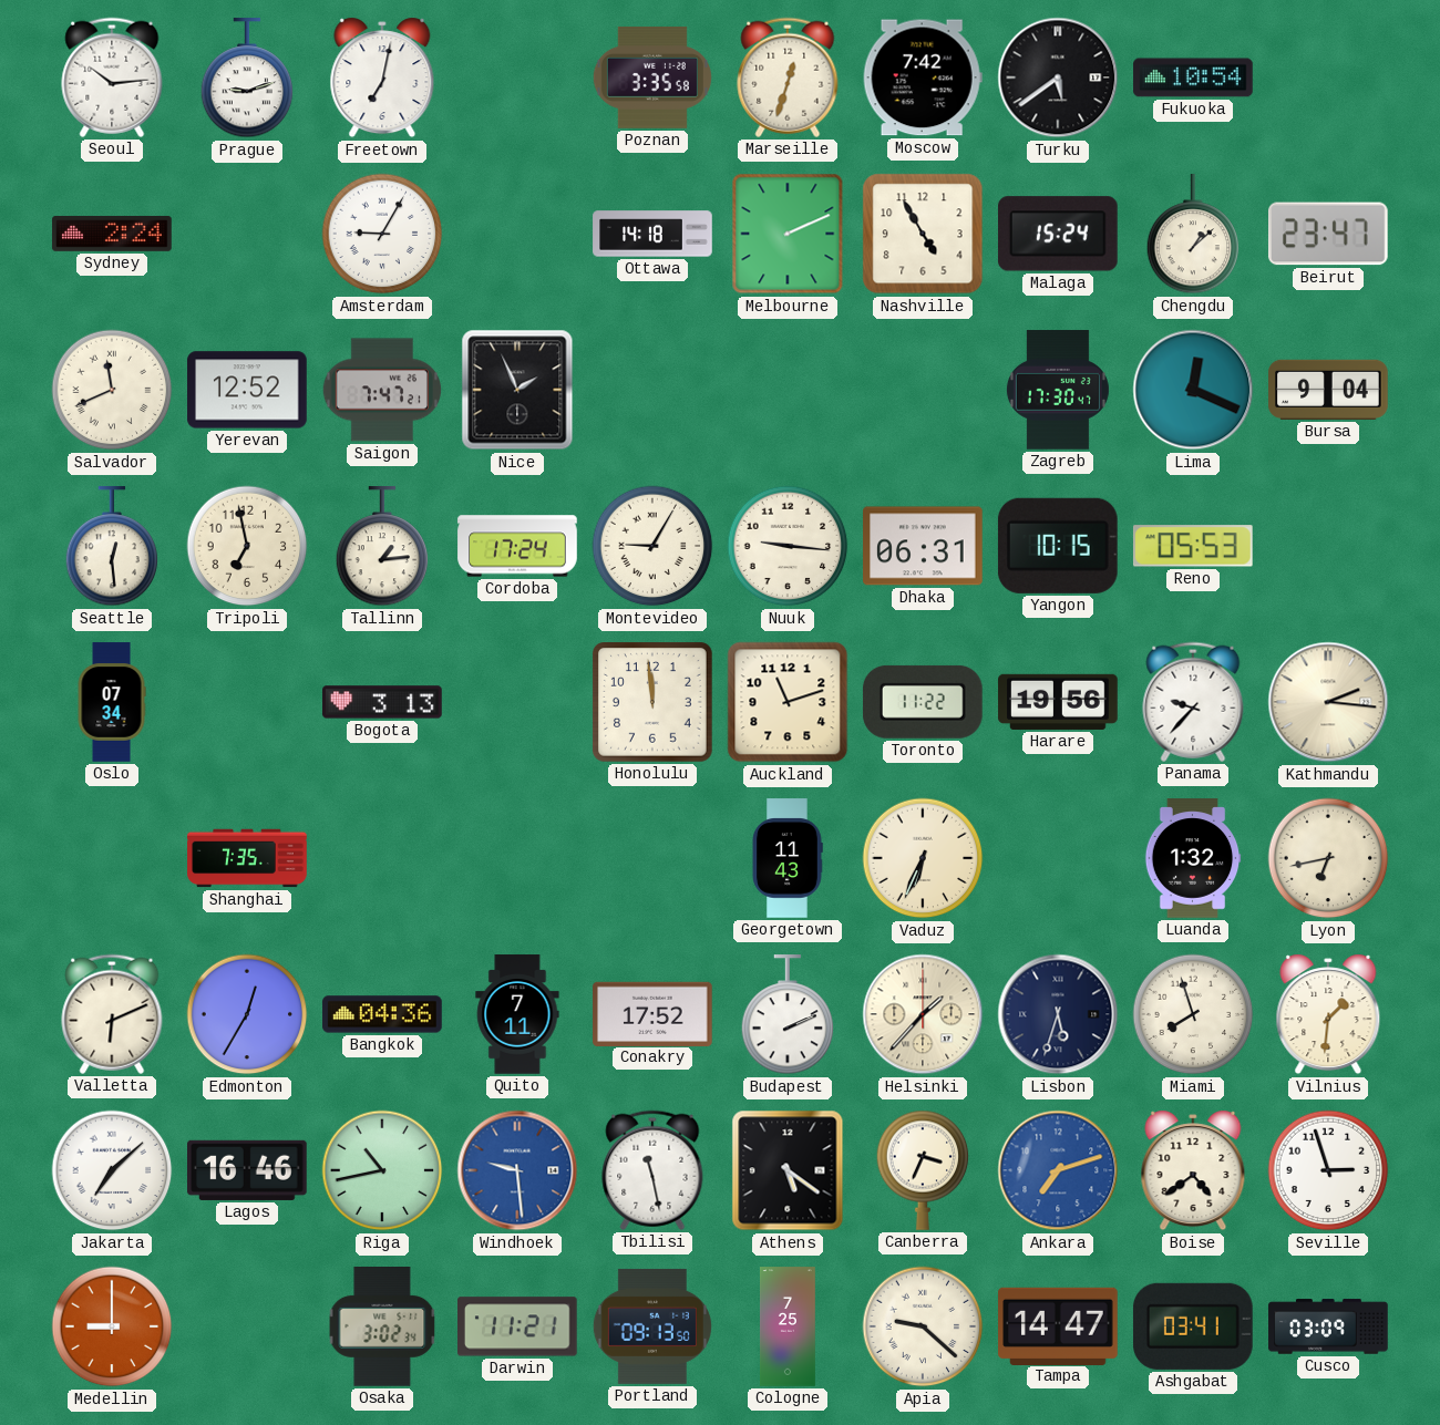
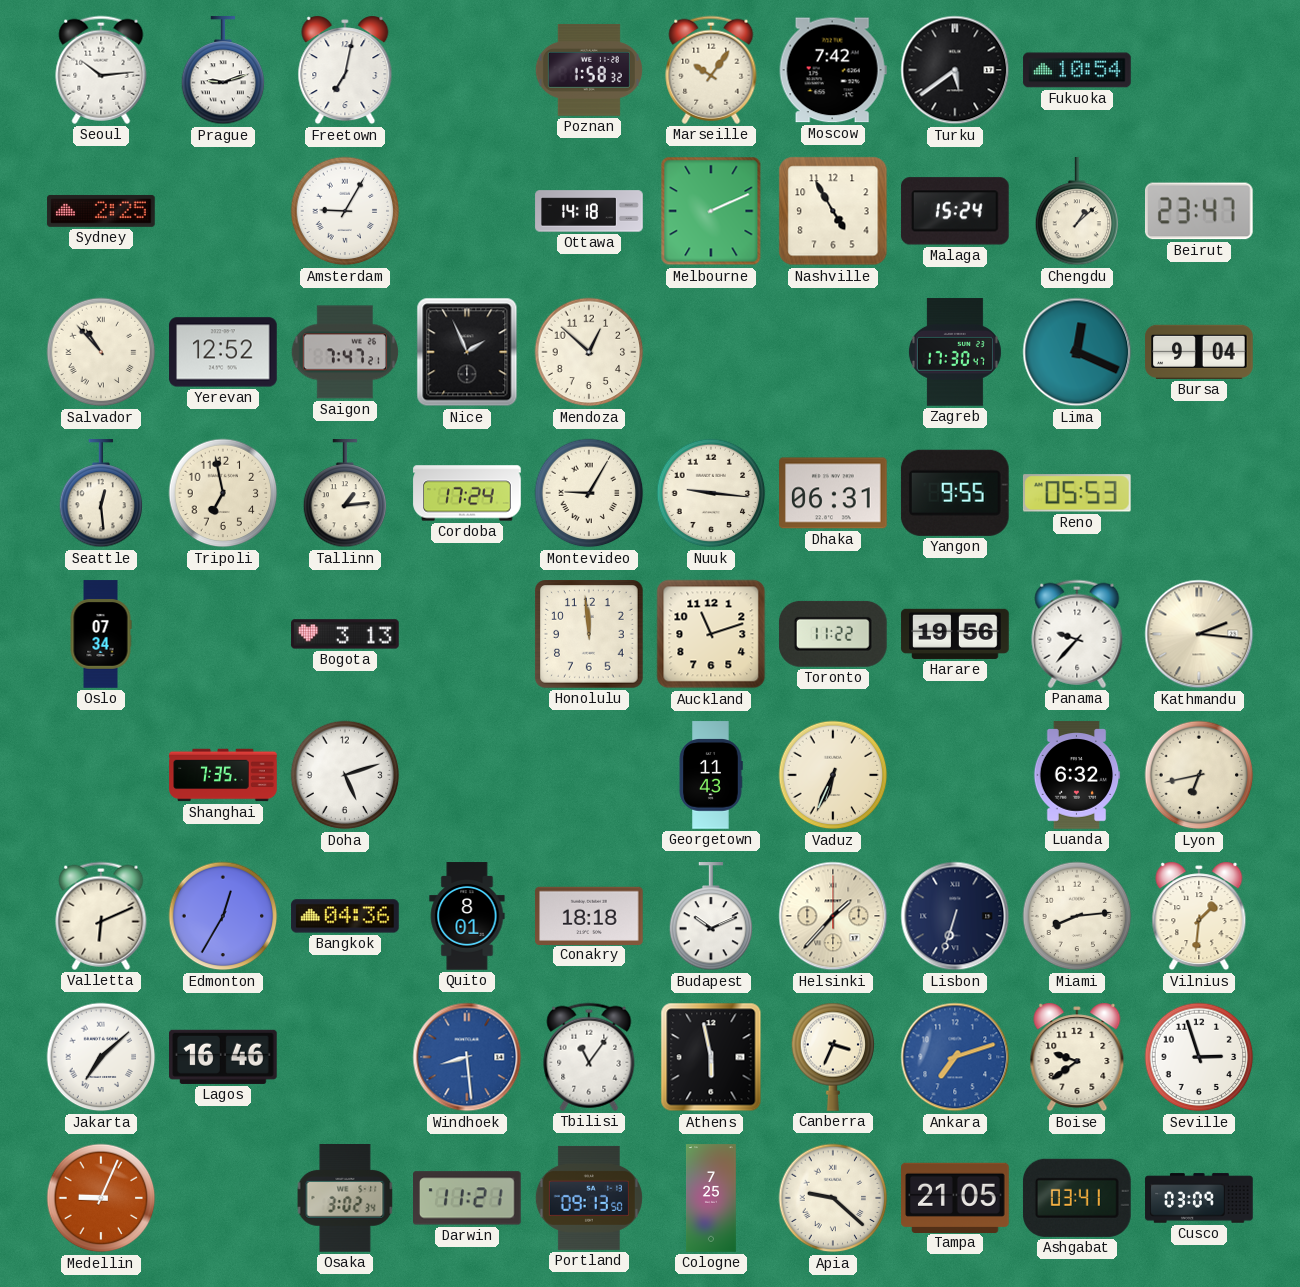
Poznan: 3:35 -> 1:58 (589, 70)
Marseille: 12:33 -> 10:06 (711, 70)
Sydney: 2:24 -> 2:25 (101, 211)
Salvador: 11:41 -> 10:53 (101, 352)
Mendoza: none -> 12:52 (589, 352)
Yangon: 10:15 -> 9:55 (955, 493)
Doha: none -> 5:12 (345, 775)
Luanda: 1:32 -> 6:32 (1077, 775)
Quito: 7:11 -> 8:01 (467, 916)
Conakry: 17:52 -> 18:18 (589, 915)
Budapest: 2:11 -> 10:11 (711, 917)
Lisbon: 5:33 -> 6:33 (955, 916)
Miami: 7:57 -> 8:14 (1077, 916)
Riga: 10:43 -> none (382, 1170)
Windhoek: 9:29 -> 8:29 (467, 1057)
Tbilisi: 11:28 -> 11:06 (589, 1057)
Athens: 5:21 -> 5:58 (711, 1057)
Boise: 4:39 -> 9:39 (1077, 1057)
Medellin: 9:00 -> 9:04 (101, 1198)
Tampa: 14:47 -> 21:05 (955, 1197)
